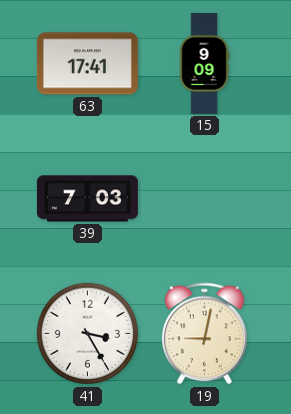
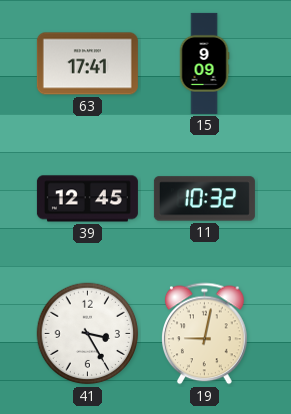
39: 7:03 -> 12:45 (87, 199)
11: none -> 10:32 (204, 199)
